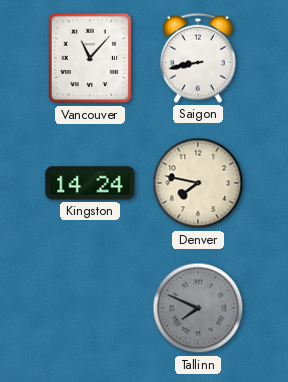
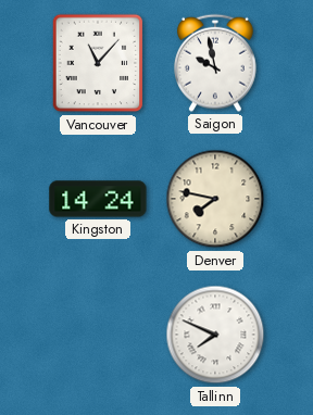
Saigon: 8:43 -> 9:58 (216, 63)
Tallinn dial: grey -> white (215, 335)
